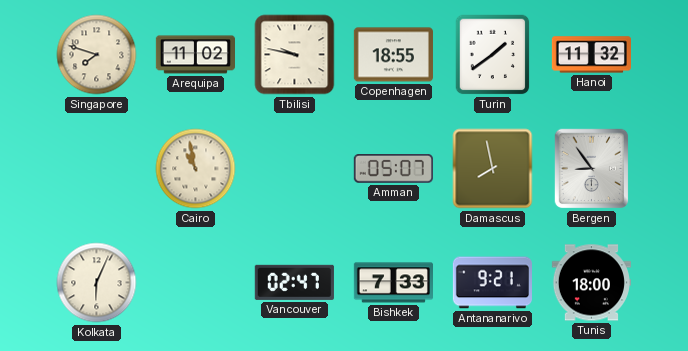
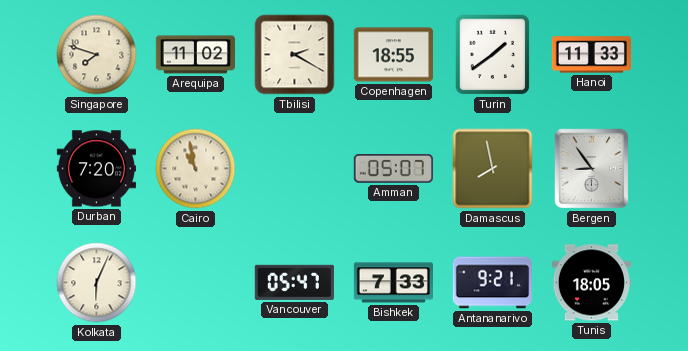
Tbilisi: 9:47 -> 2:20 (295, 55)
Hanoi: 11:32 -> 11:33 (591, 55)
Durban: none -> 7:20 (96, 169)
Vancouver: 02:47 -> 05:47 (294, 282)
Tunis: 18:00 -> 18:05 (591, 283)
